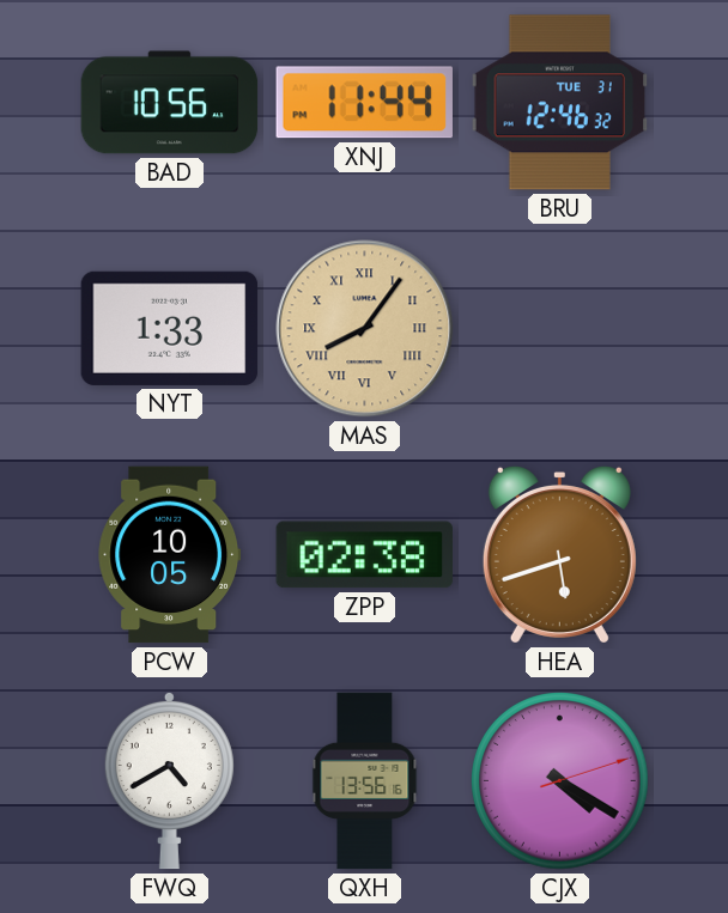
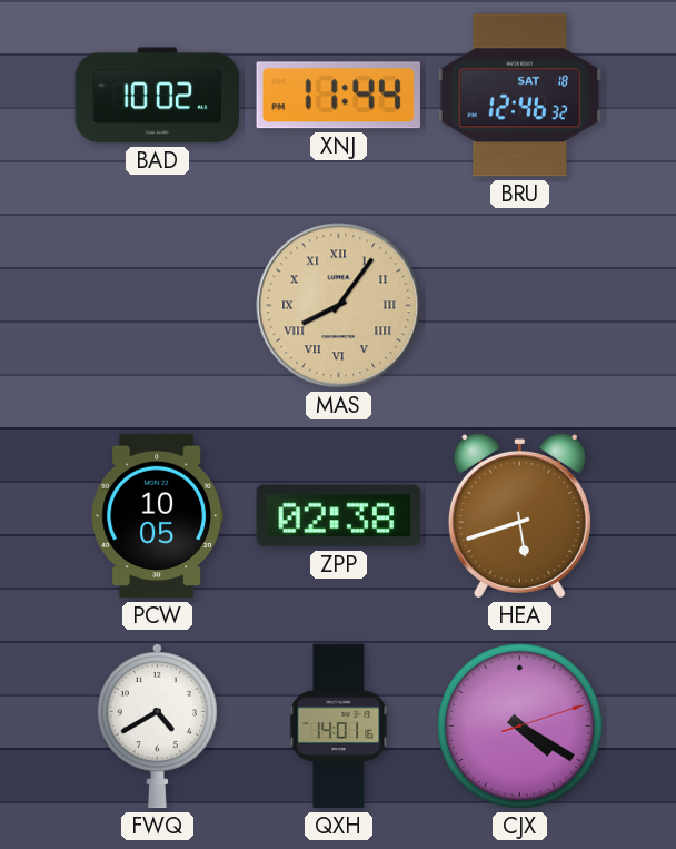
BAD: 10:56 -> 10:02 (158, 96)
BRU date: TUE 31 -> SAT 18 (520, 96)
NYT: 1:33 -> none (170, 328)
QXH: 13:56 -> 14:01 (339, 727)
